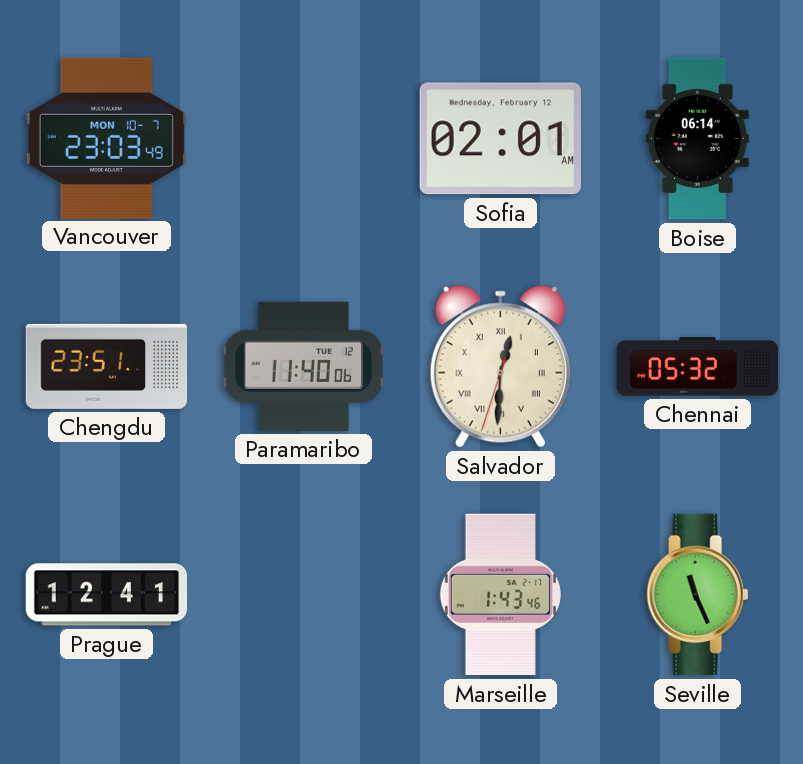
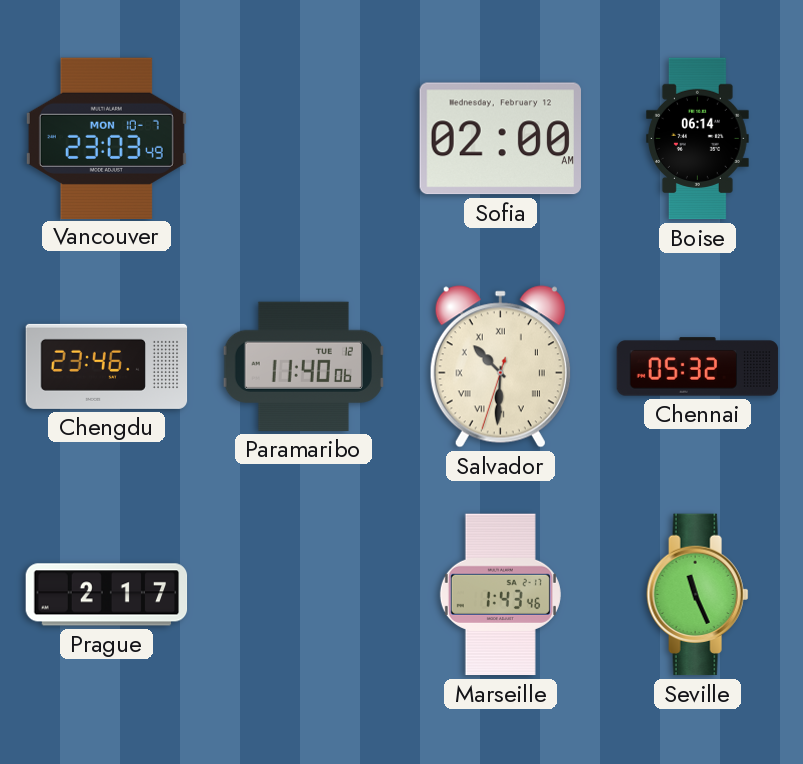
Sofia: 02:01 -> 02:00 (500, 139)
Chengdu: 23:51 -> 23:46 (107, 366)
Salvador: 12:30 -> 10:30 (500, 367)
Prague: 12:41 -> 2:17 (107, 595)
